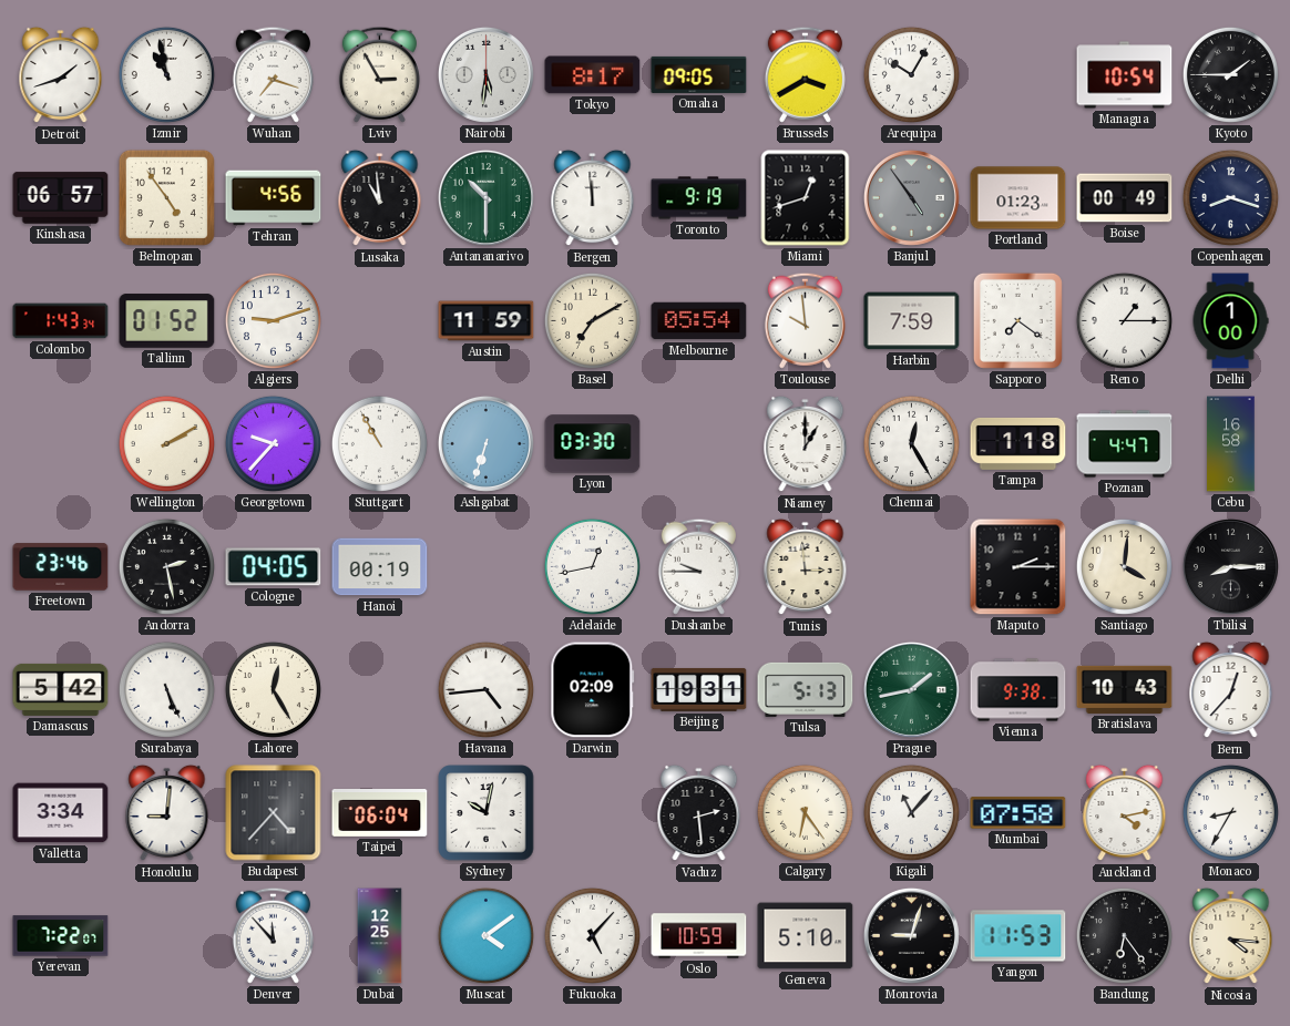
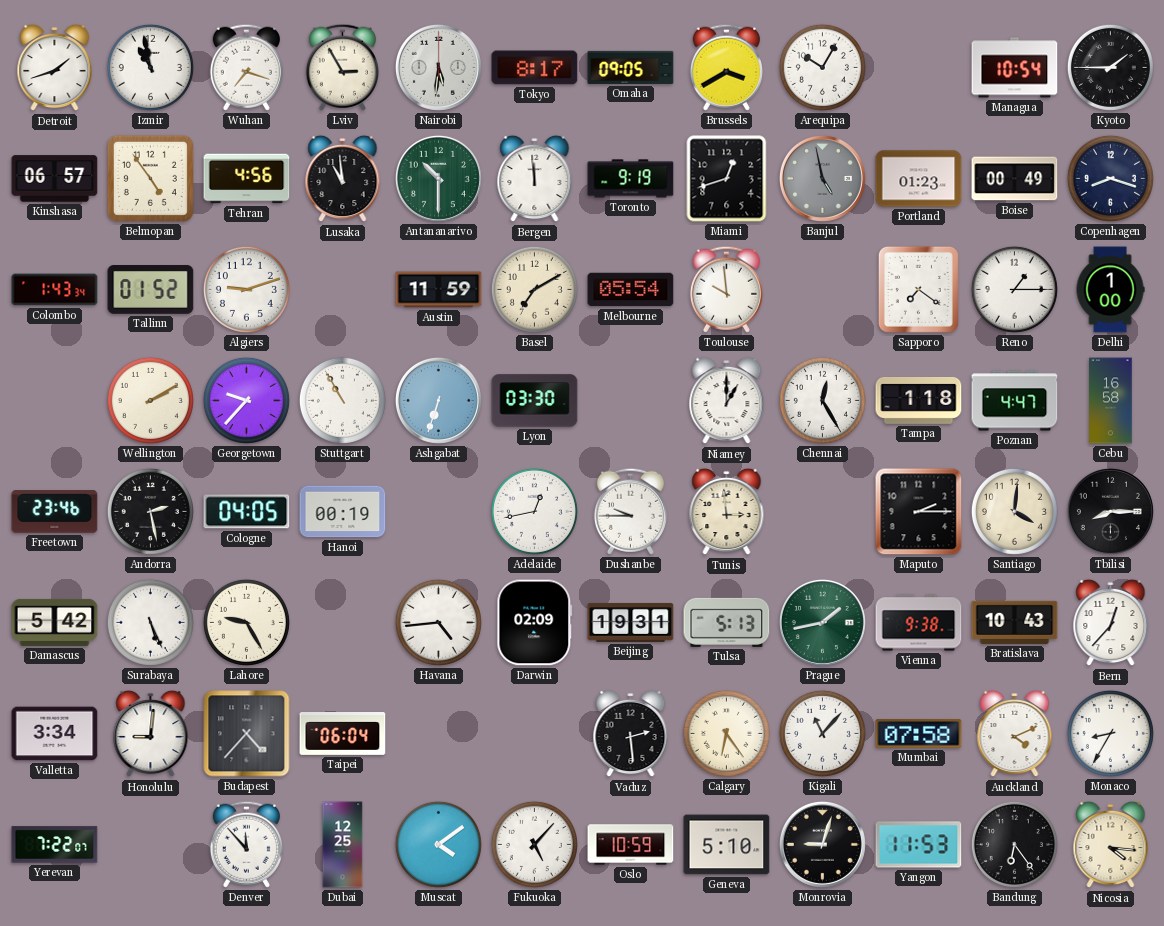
Banjul: 4:54 -> 4:58 (822, 178)
Harbin: 7:59 -> none (912, 321)
Lahore: 12:25 -> 9:25 (246, 622)
Sydney: 10:02 -> none (487, 813)
Auckland: 4:13 -> 4:11 (1015, 734)
